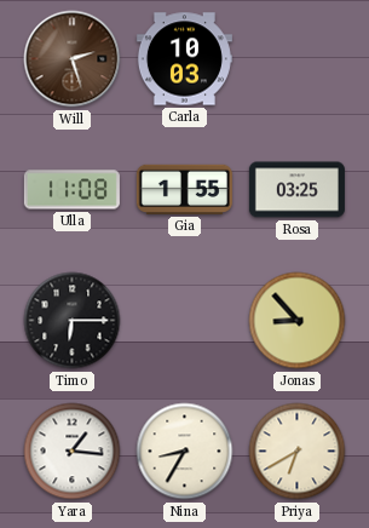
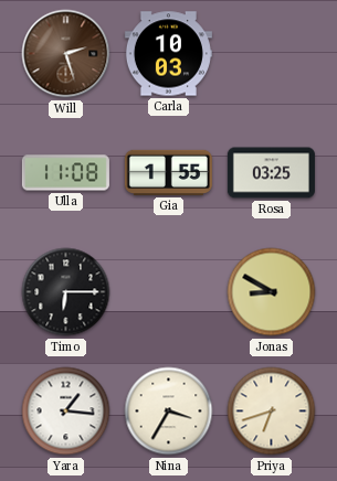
Jonas: 8:53 -> 8:50 (272, 292)
Nina: 8:35 -> 3:35 (169, 411)
Priya: 6:40 -> 6:42 (272, 411)
